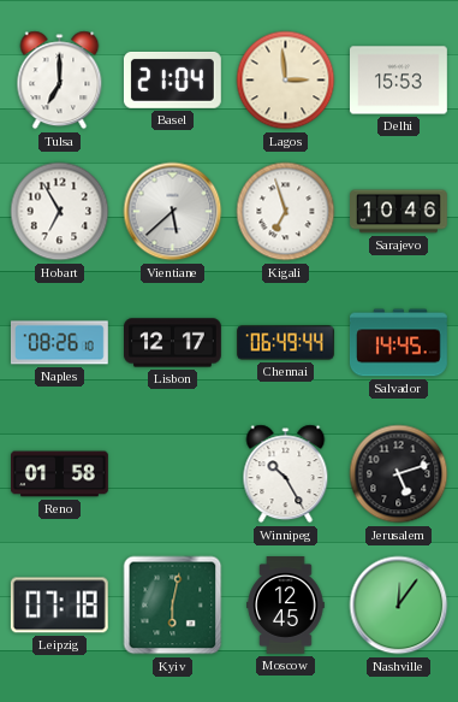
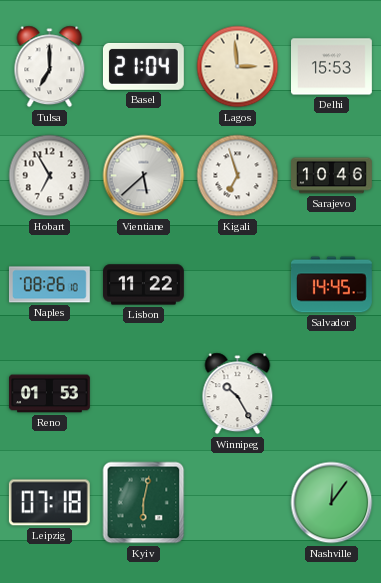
Lisbon: 12:17 -> 11:22 (144, 285)
Chennai: 06:49 -> none (286, 343)
Reno: 01:58 -> 01:53 (50, 394)
Jerusalem: 5:12 -> none (399, 474)
Moscow: 12:45 -> none (286, 606)
